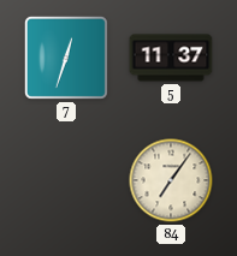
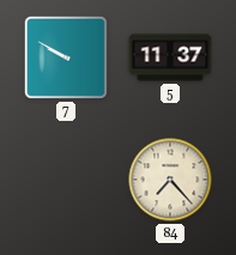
7: 12:33 -> 9:50 (66, 57)
84: 7:06 -> 7:23 (170, 180)
